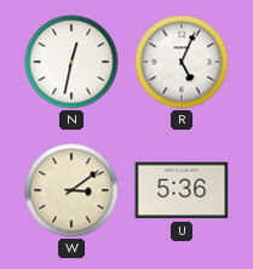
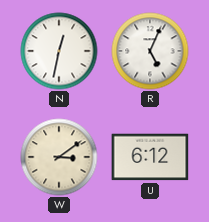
U: 5:36 -> 6:12 (150, 157)
